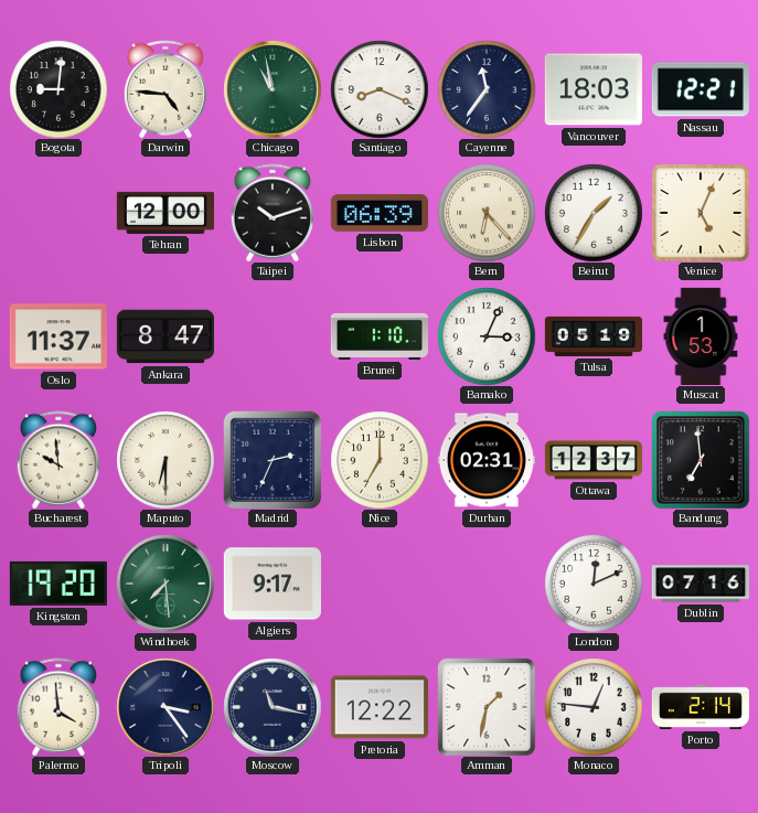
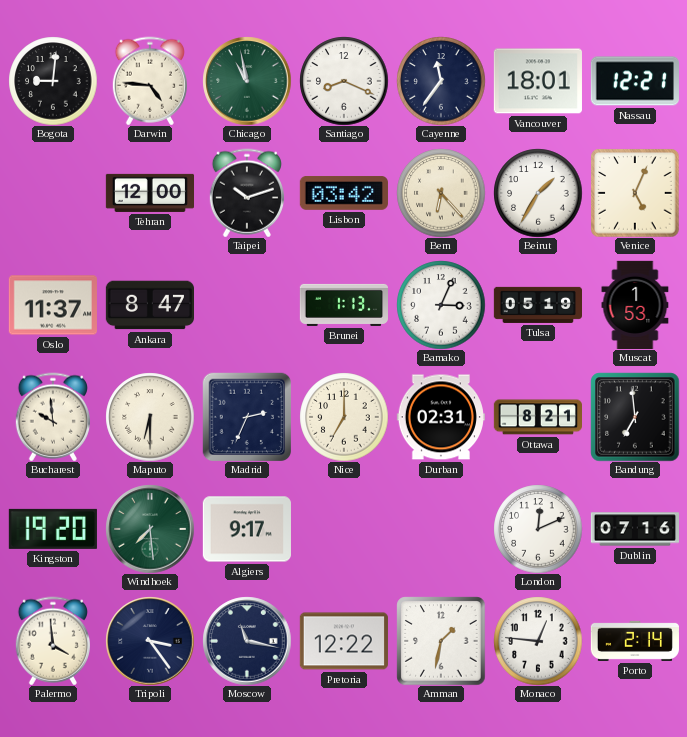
Vancouver: 18:03 -> 18:01 (538, 81)
Lisbon: 06:39 -> 03:42 (344, 194)
Brunei: 1:10 -> 1:13 (343, 305)
Ottawa: 12:37 -> 8:21 (537, 417)
